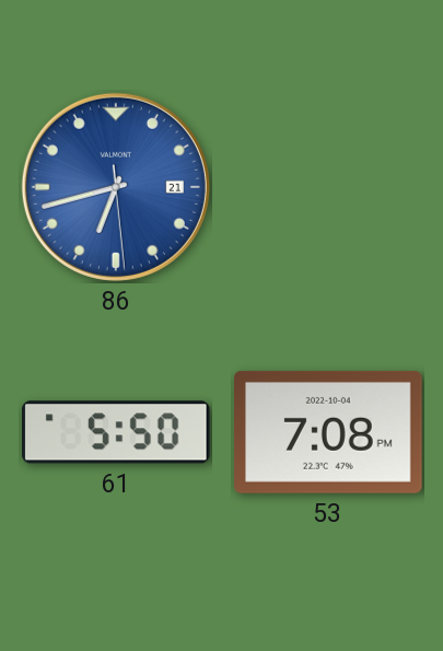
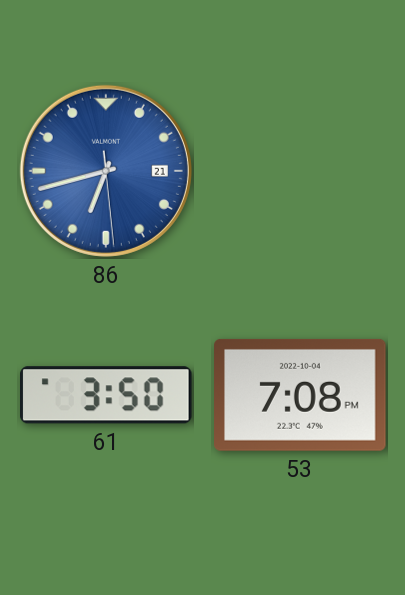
61: 5:50 -> 3:50 (107, 395)
